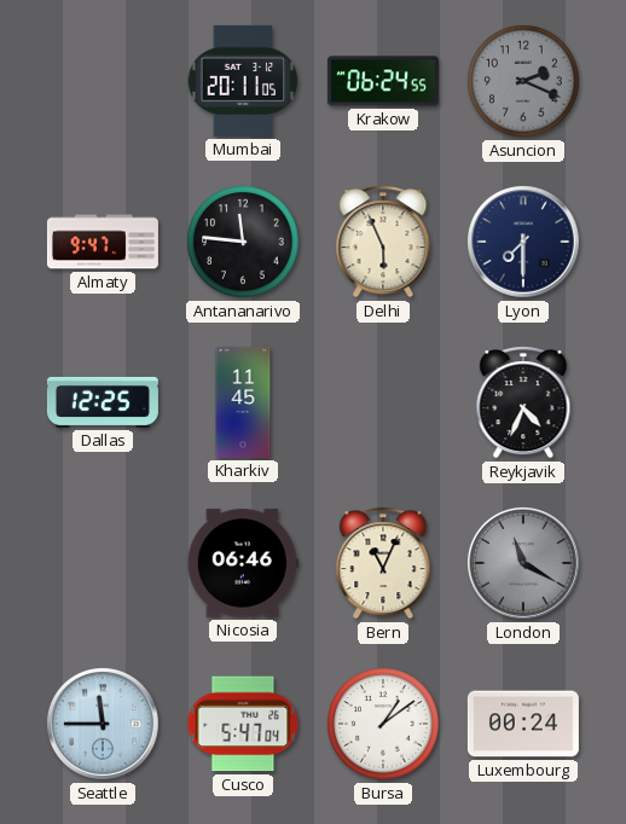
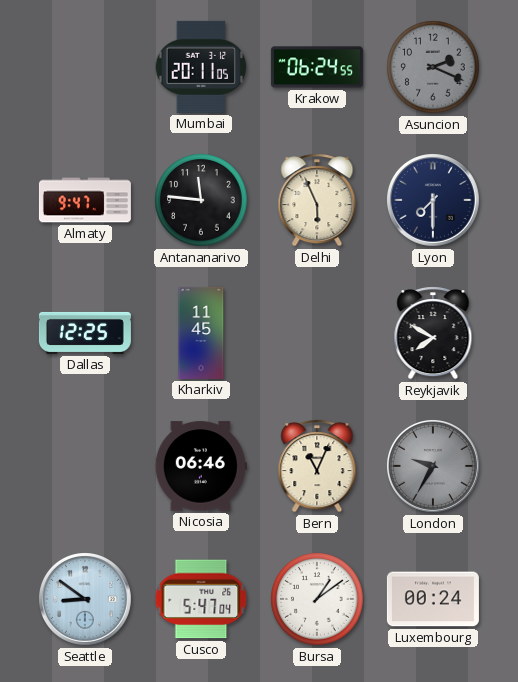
Reykjavik: 4:34 -> 7:50 (433, 333)
London: 11:20 -> 9:35 (434, 467)
Seattle: 11:45 -> 8:51 (86, 600)
